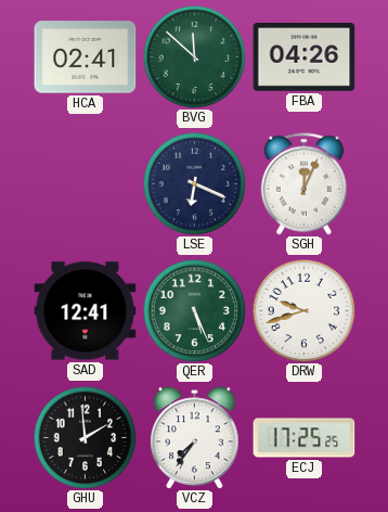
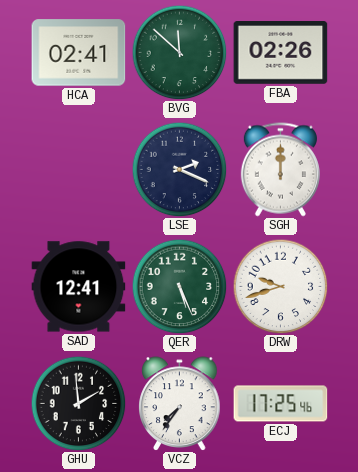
FBA: 04:26 -> 02:26 (281, 53)
LSE: 6:19 -> 2:19 (179, 169)
SGH: 12:04 -> 12:00 (280, 170)
ECJ: 17:25:25 -> 17:25:46 (281, 404)
